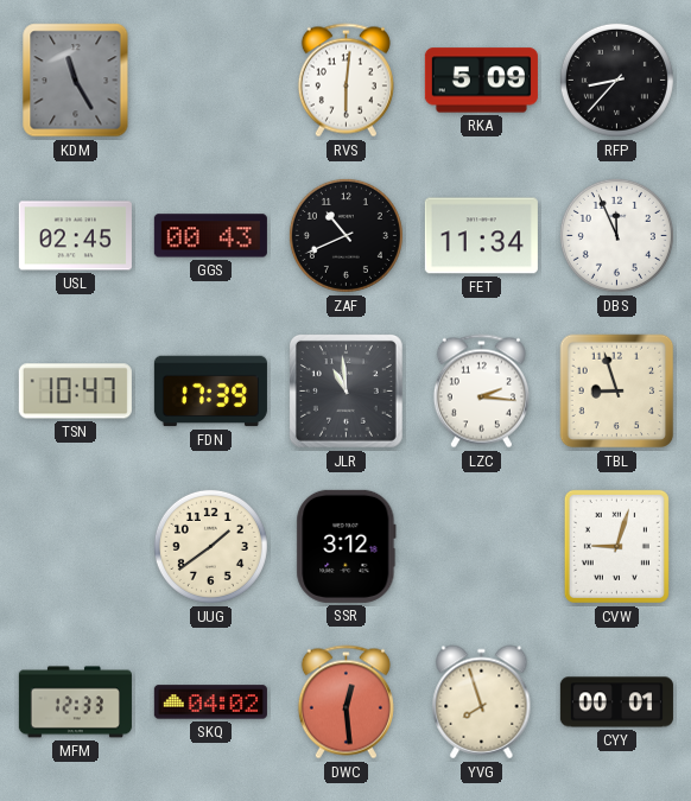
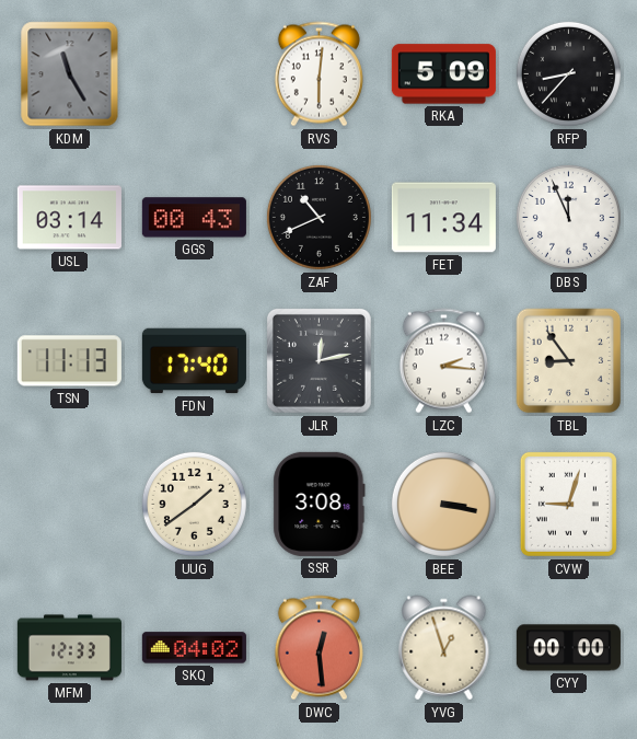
USL: 02:45 -> 03:14 (69, 218)
TSN: 10:47 -> 11:13 (69, 361)
FDN: 17:39 -> 17:40 (194, 361)
JLR: 10:59 -> 12:13 (319, 360)
TBL: 8:57 -> 8:54 (569, 361)
SSR: 3:12 -> 3:08 (320, 504)
BEE: none -> 3:17 (443, 504)
YVG: 7:57 -> 12:57 (444, 648)
CYY: 00:01 -> 00:00 (568, 648)
